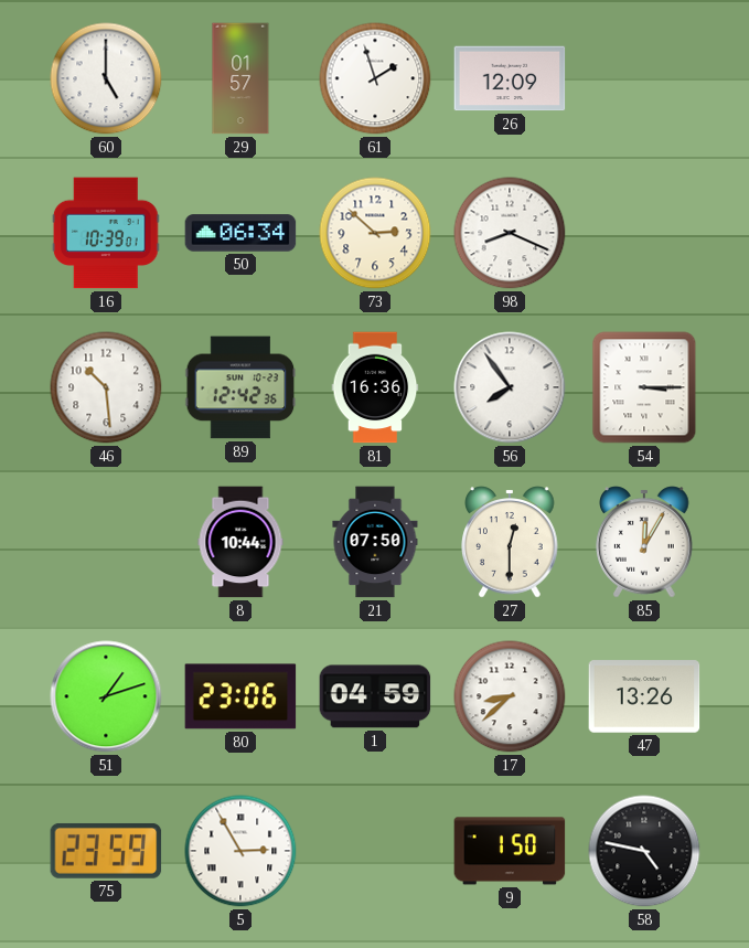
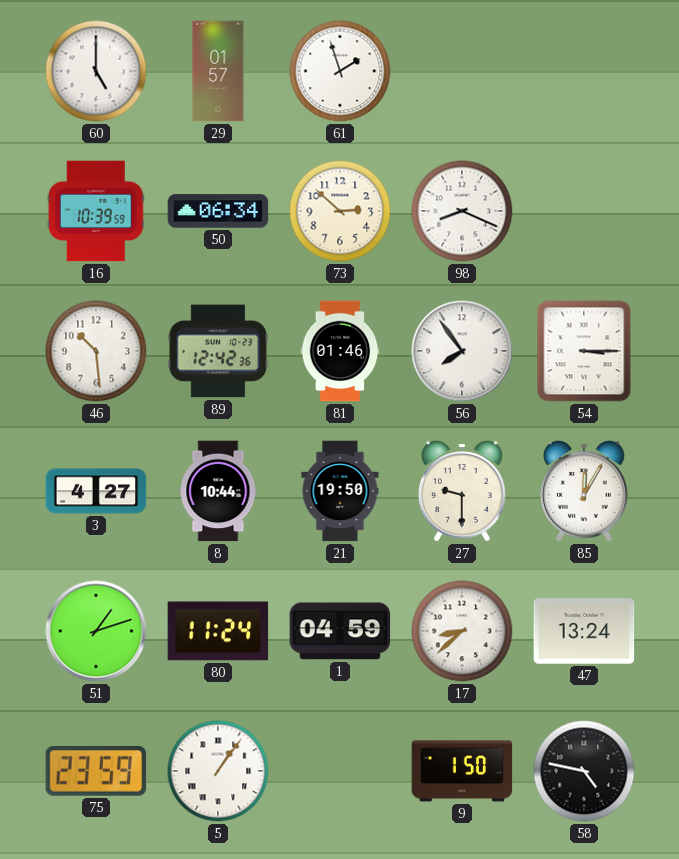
26: 12:09 -> none (510, 78)
16: 10:39:01 -> 10:39:59 (96, 211)
81: 16:36 -> 01:46 (340, 351)
3: none -> 4:27 (96, 491)
21: 07:50 -> 19:50 (340, 491)
27: 12:30 -> 9:30 (462, 491)
80: 23:06 -> 11:24 (218, 631)
47: 13:26 -> 13:24 (584, 631)
5: 2:55 -> 1:06 (218, 771)
